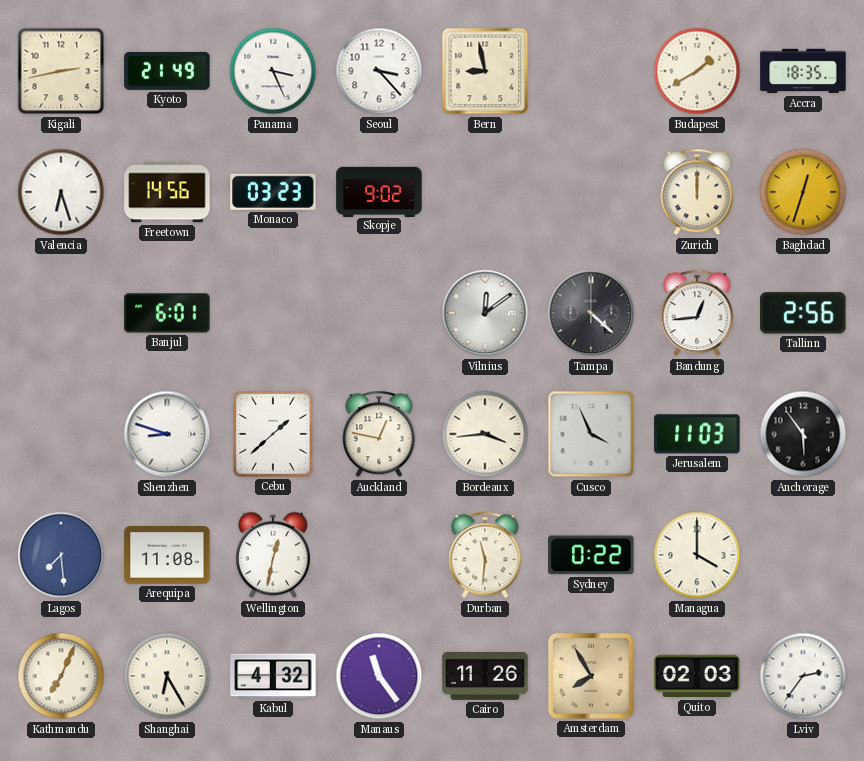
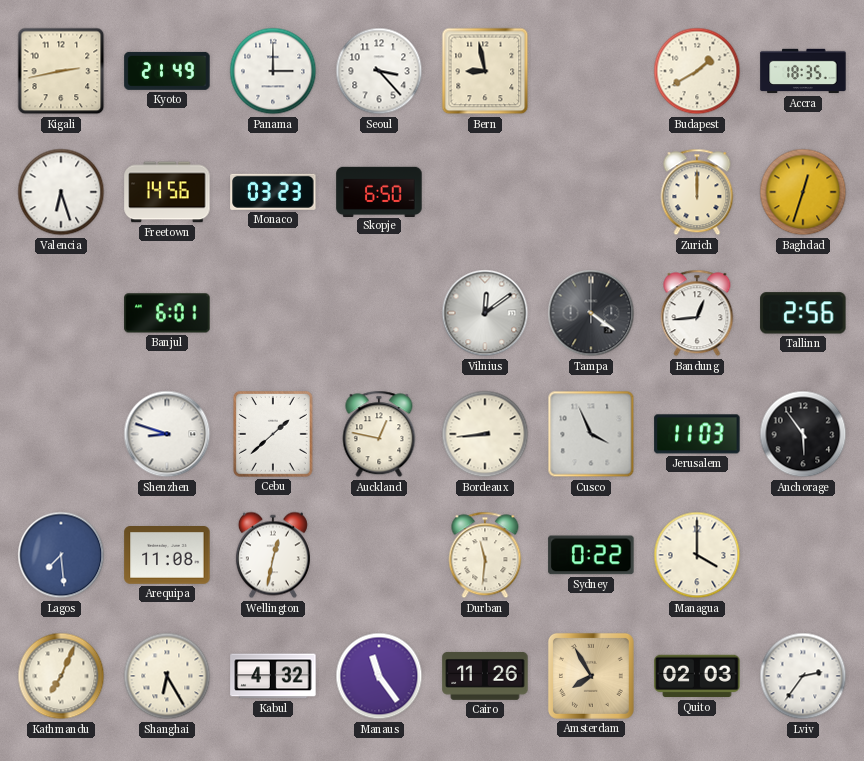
Panama: 3:26 -> 3:00 (273, 71)
Skopje: 9:02 -> 6:50 (379, 191)
Tampa: 4:22 -> 4:21 (591, 313)
Bordeaux: 3:44 -> 8:44 (485, 434)
